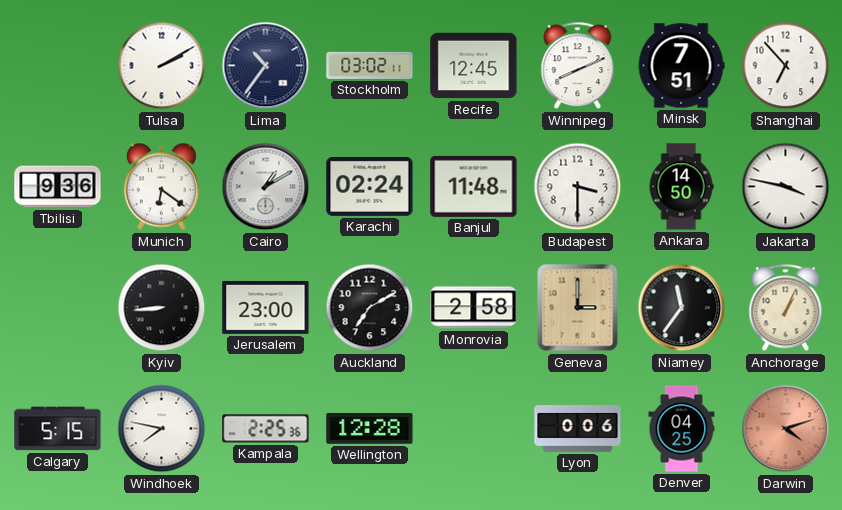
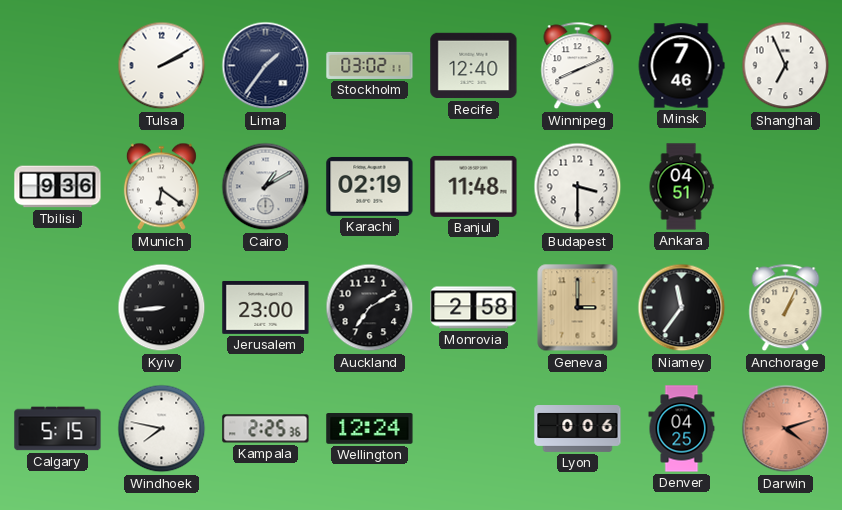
Lima: 10:36 -> 1:36 (266, 66)
Recife: 12:45 -> 12:40 (474, 66)
Minsk: 7:51 -> 7:46 (681, 66)
Shanghai: 6:53 -> 6:56 (786, 66)
Karachi: 02:24 -> 02:19 (370, 186)
Ankara: 14:50 -> 04:51 (681, 187)
Jakarta: 3:47 -> none (786, 187)
Wellington: 12:28 -> 12:24 (370, 429)
